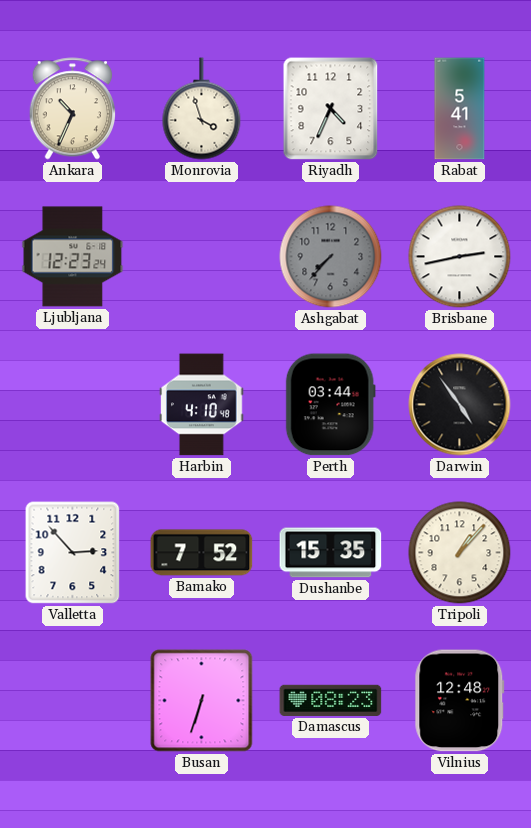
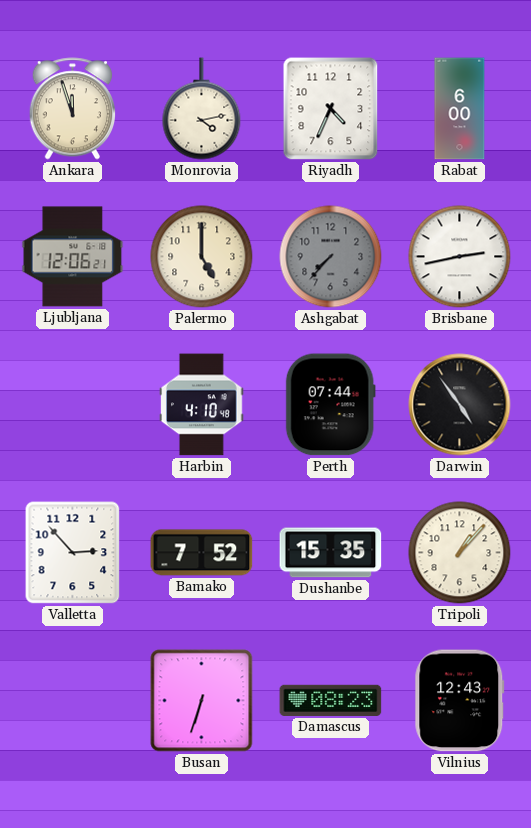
Ankara: 10:34 -> 11:57 (72, 109)
Monrovia: 3:57 -> 4:13 (202, 109)
Rabat: 5:41 -> 6:00 (460, 109)
Ljubljana: 12:23 -> 12:06 (73, 257)
Palermo: none -> 5:00 (202, 257)
Perth: 03:44 -> 07:44 (330, 405)
Vilnius: 12:48 -> 12:43 (460, 701)
